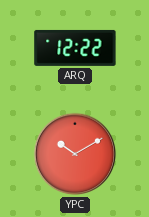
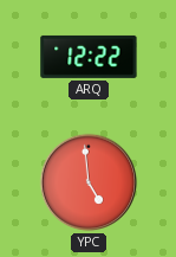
YPC: 10:10 -> 4:59 (89, 182)
